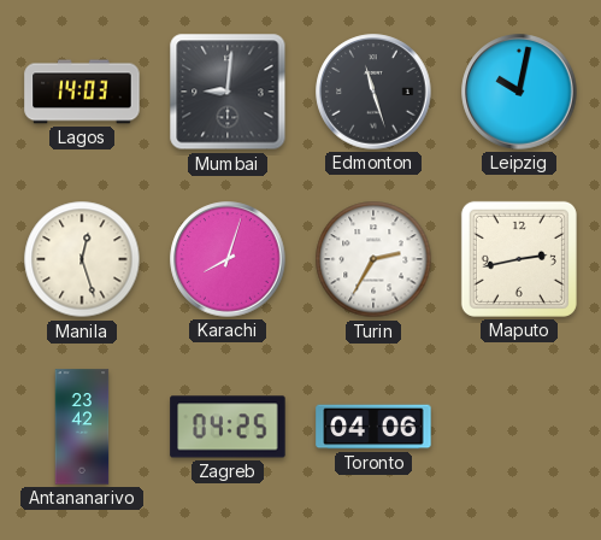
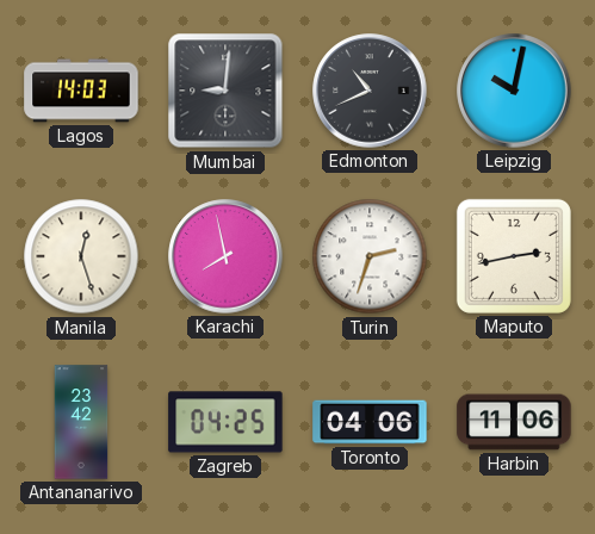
Edmonton: 11:27 -> 10:41 (370, 91)
Karachi: 8:03 -> 7:58 (225, 256)
Turin: 2:35 -> 2:33 (370, 256)
Harbin: none -> 11:06 (514, 422)
